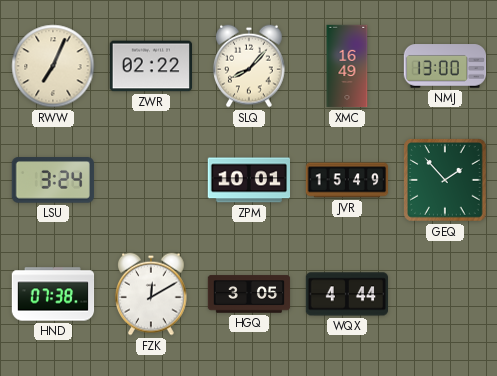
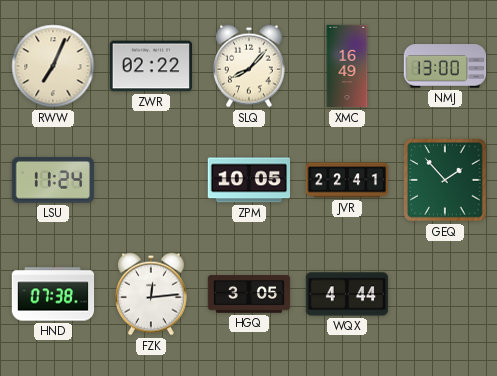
LSU: 3:24 -> 11:24 (53, 180)
ZPM: 10:01 -> 10:05 (248, 180)
JVR: 15:49 -> 22:41 (347, 180)
FZK: 12:10 -> 12:14 (152, 294)
